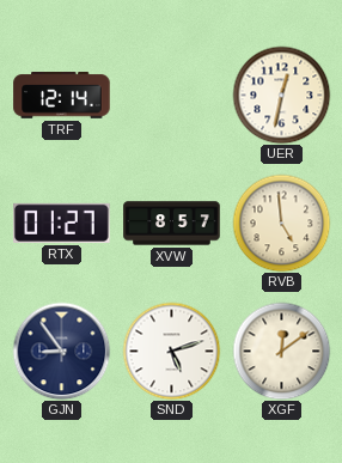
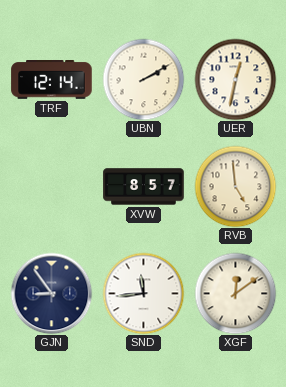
UBN: none -> 2:10 (143, 79)
RTX: 01:27 -> none (62, 223)
SND: 5:12 -> 11:44 (143, 293)
